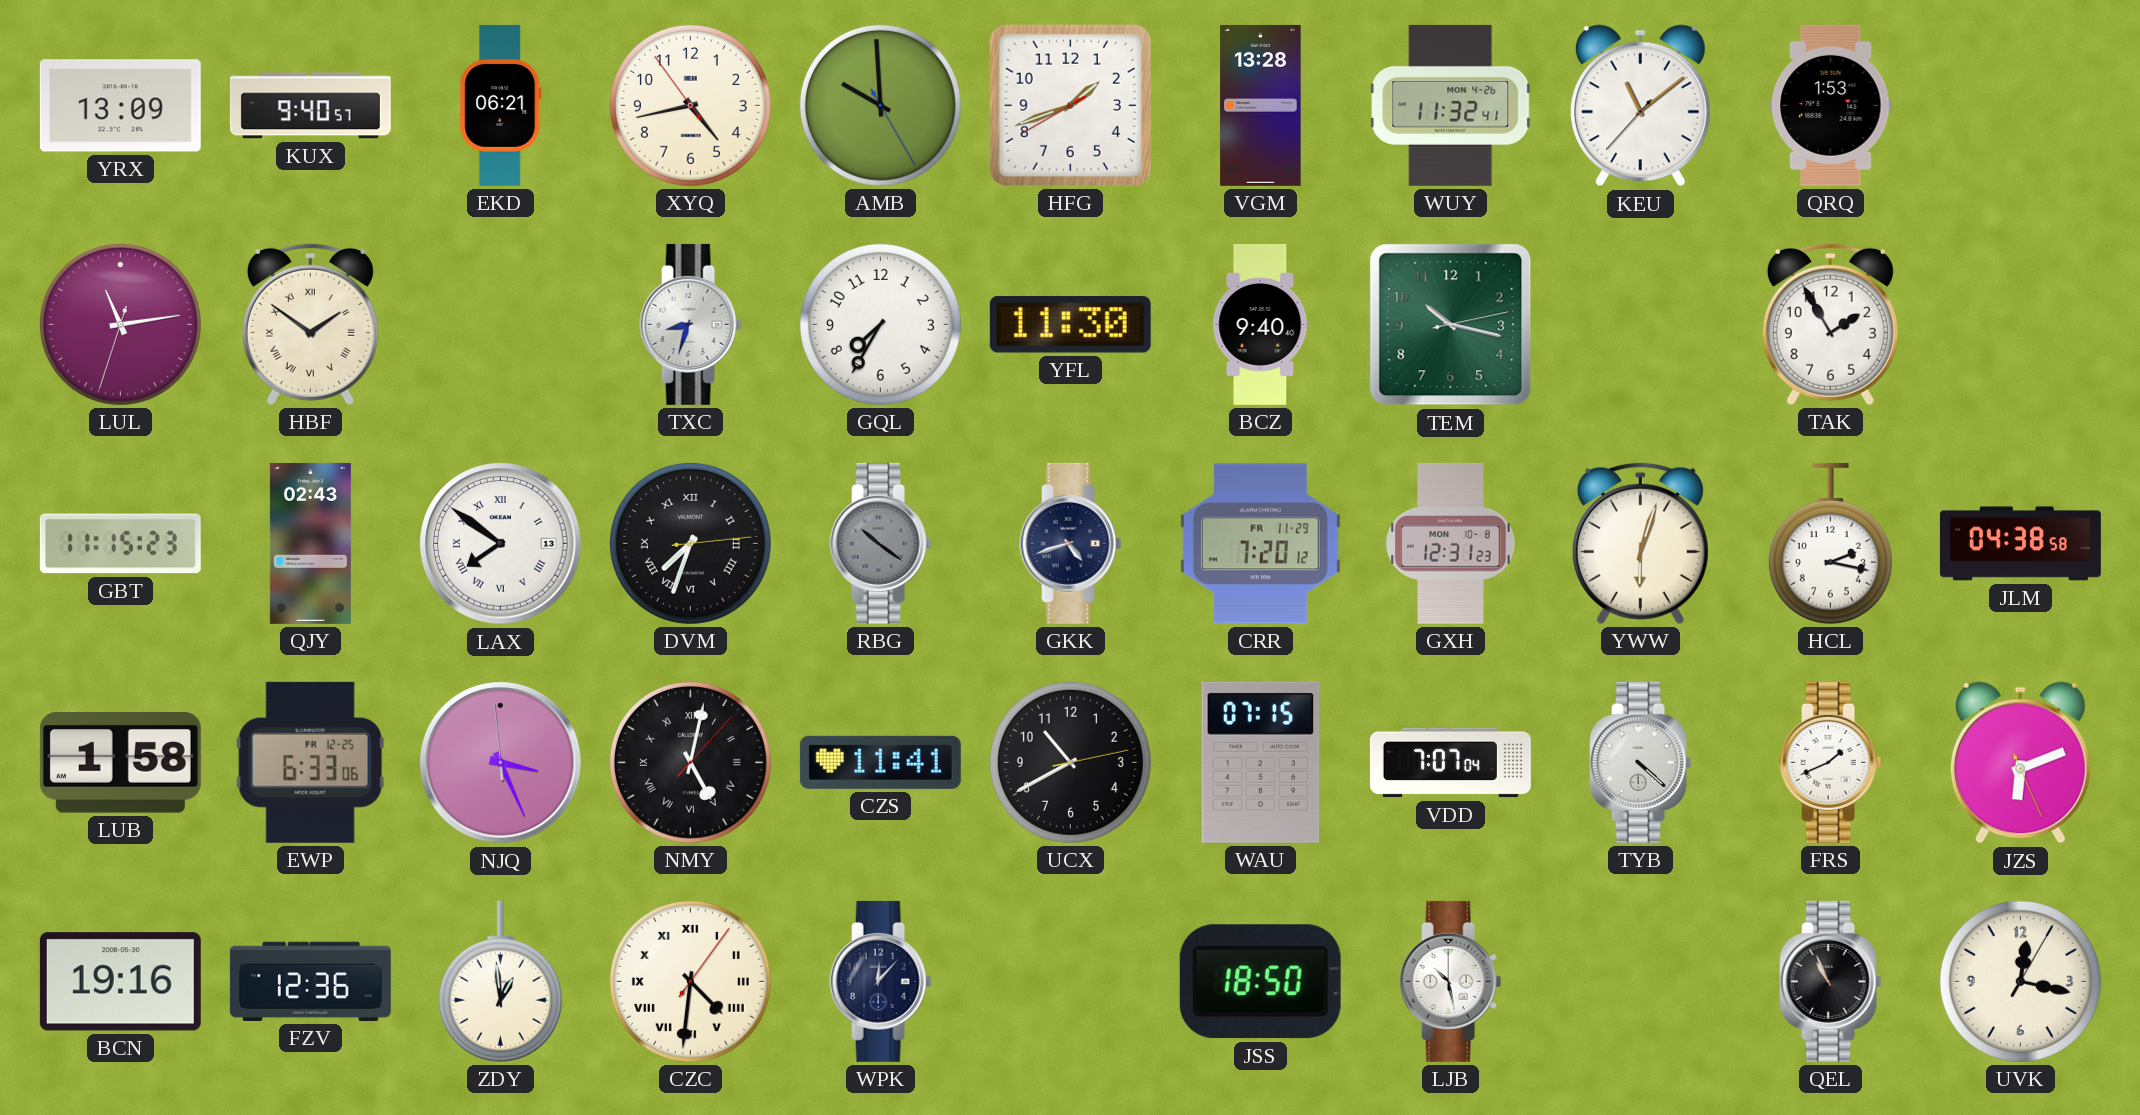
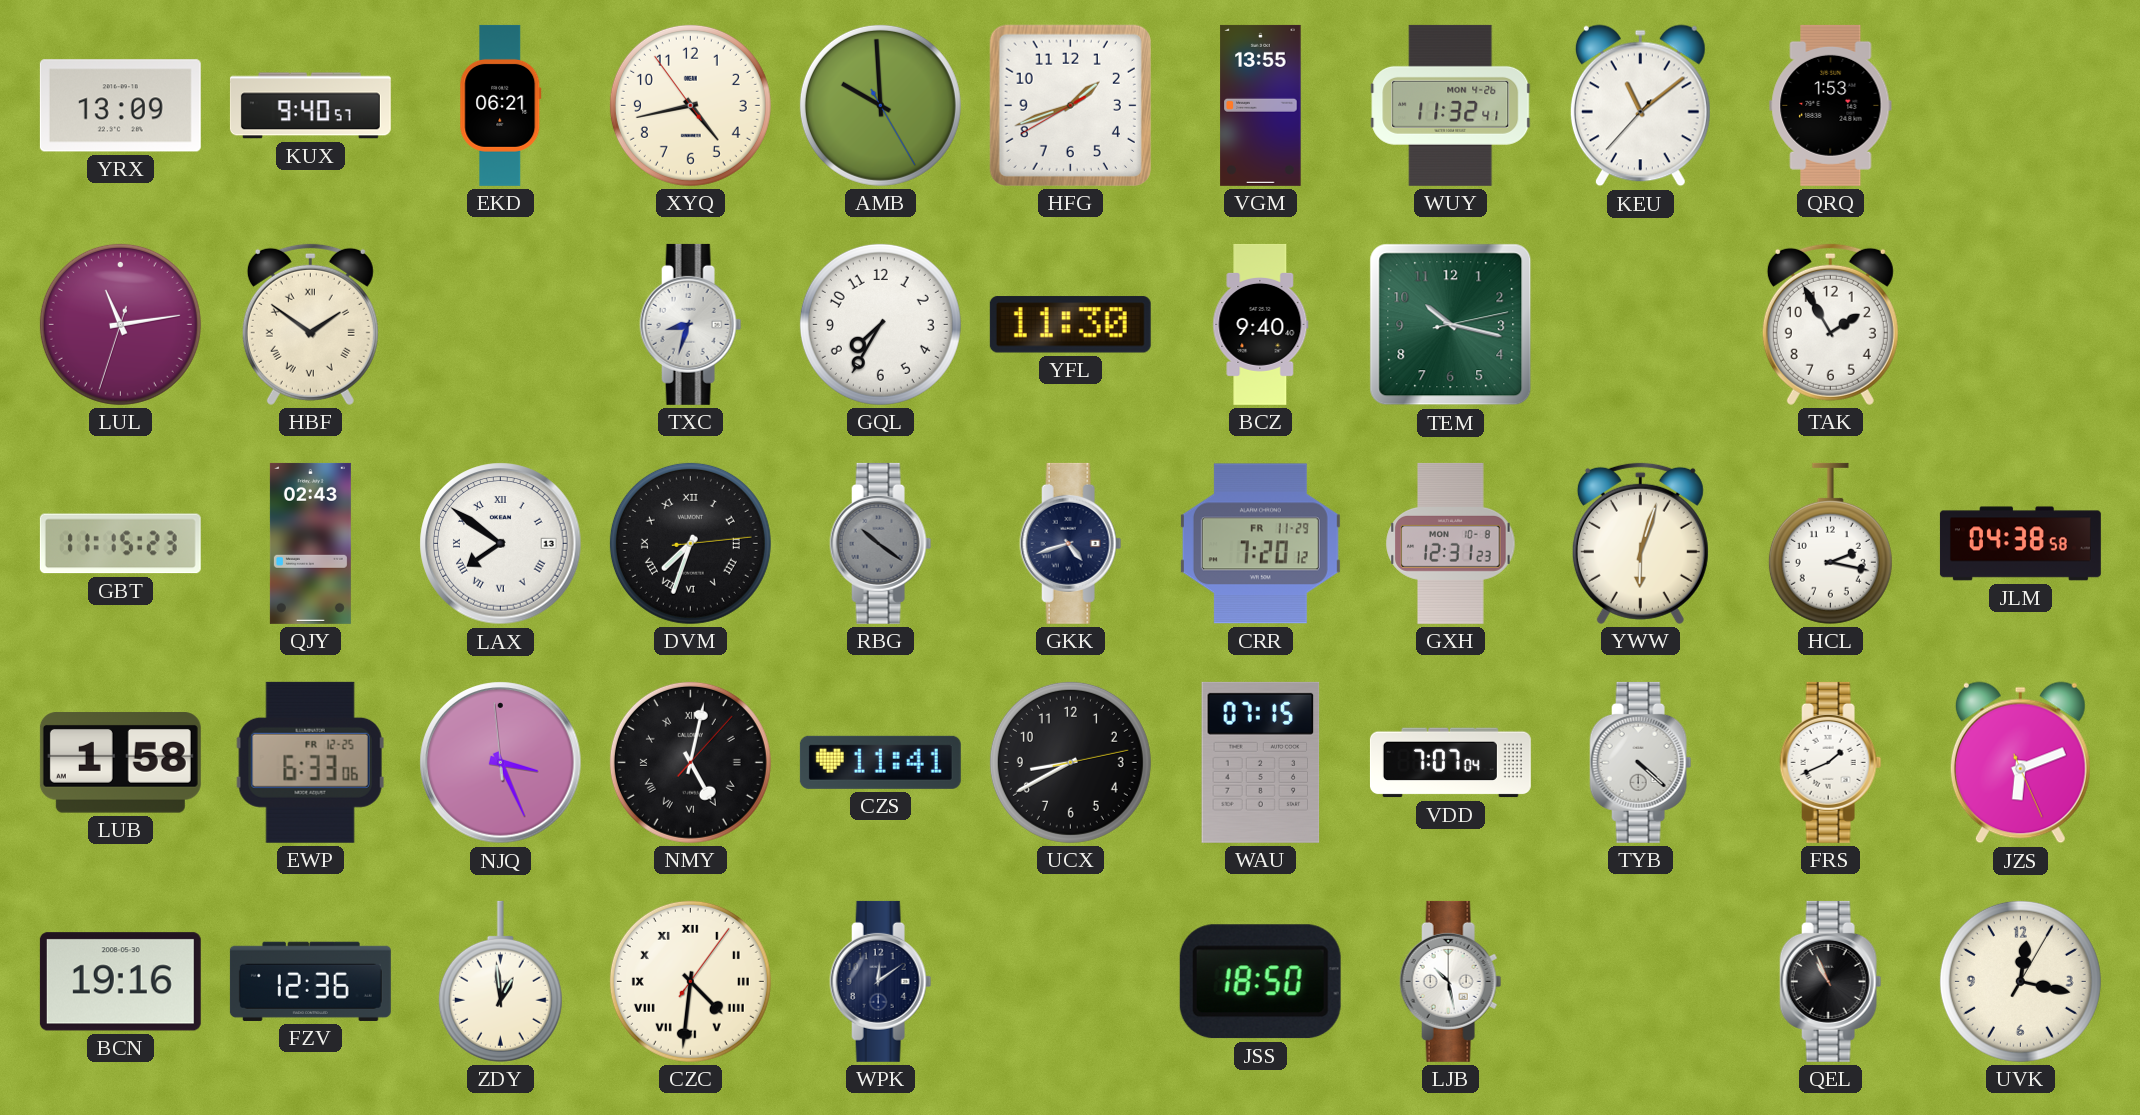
VGM: 13:28 -> 13:55 (1261, 105)
UCX: 10:40 -> 8:40 (1070, 762)
WPK: 12:07 -> 12:09 (881, 981)
